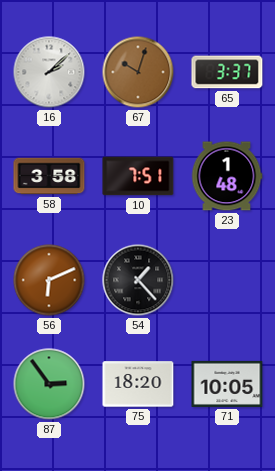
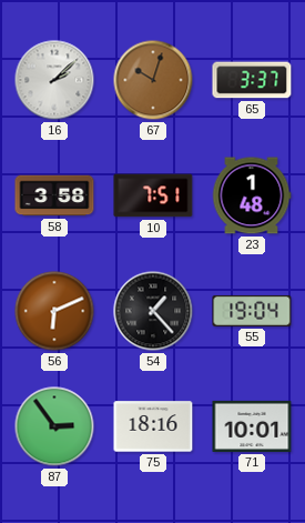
55: none -> 19:04 (252, 311)
75: 18:20 -> 18:16 (153, 426)
71: 10:05 -> 10:01 (252, 426)
